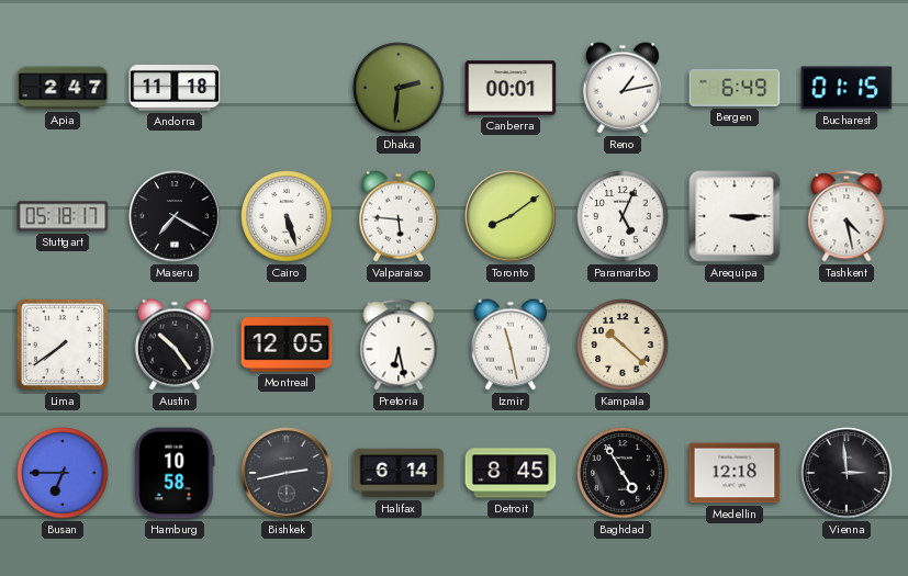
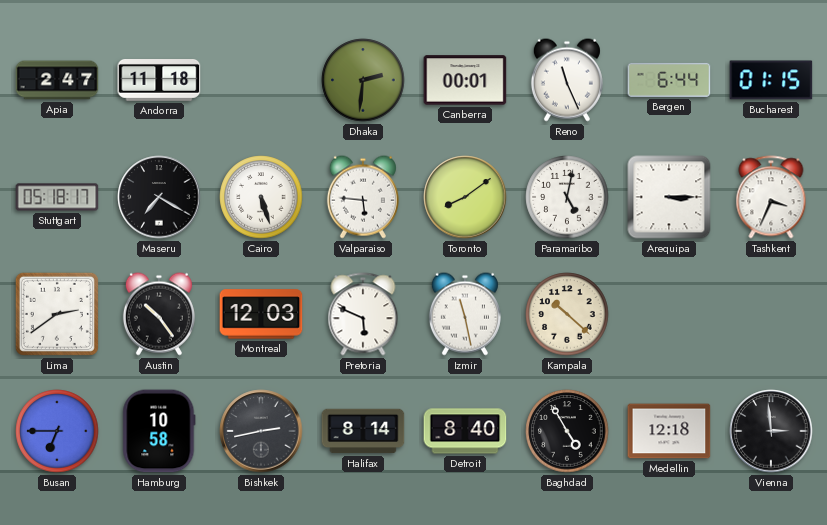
Reno: 1:13 -> 11:26 (567, 80)
Bergen: 6:49 -> 6:44 (669, 80)
Paramaribo: 5:04 -> 5:02 (567, 197)
Tashkent: 4:28 -> 3:34 (771, 197)
Lima: 7:39 -> 2:39 (57, 314)
Montreal: 12:05 -> 12:03 (261, 314)
Pretoria: 6:28 -> 5:49 (363, 314)
Halifax: 6:14 -> 8:14 (363, 431)
Detroit: 8:45 -> 8:40 (465, 431)
